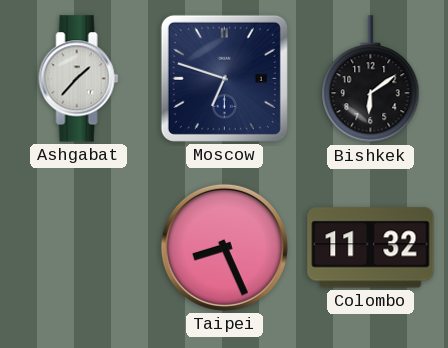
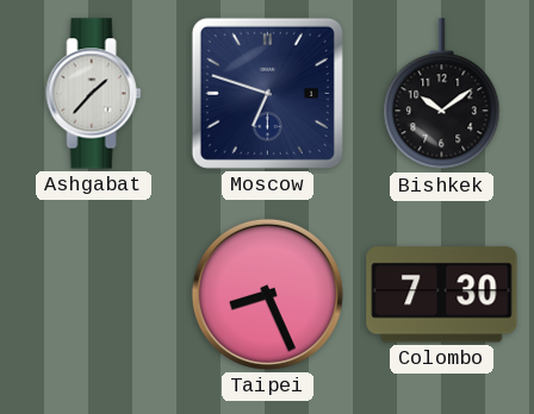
Bishkek: 6:09 -> 10:09 (442, 94)
Colombo: 11:32 -> 7:30 (442, 295)
